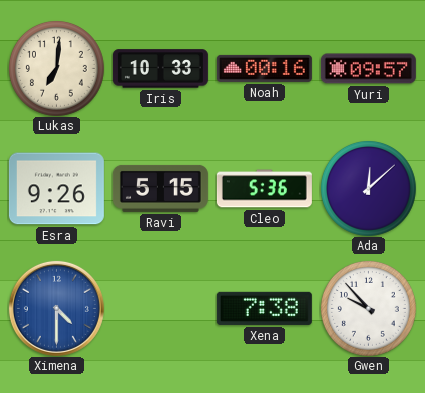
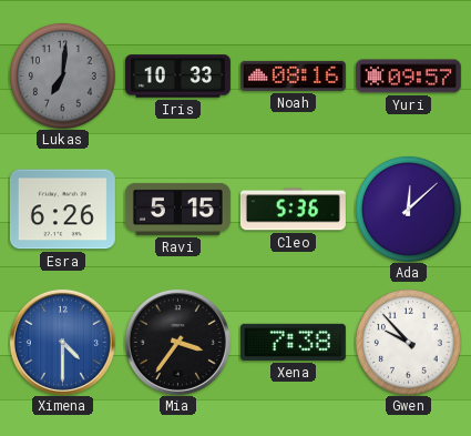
Lukas dial: cream -> grey (62, 75)
Noah: 00:16 -> 08:16 (293, 75)
Esra: 9:26 -> 6:26 (62, 210)
Mia: none -> 3:36 (177, 342)
